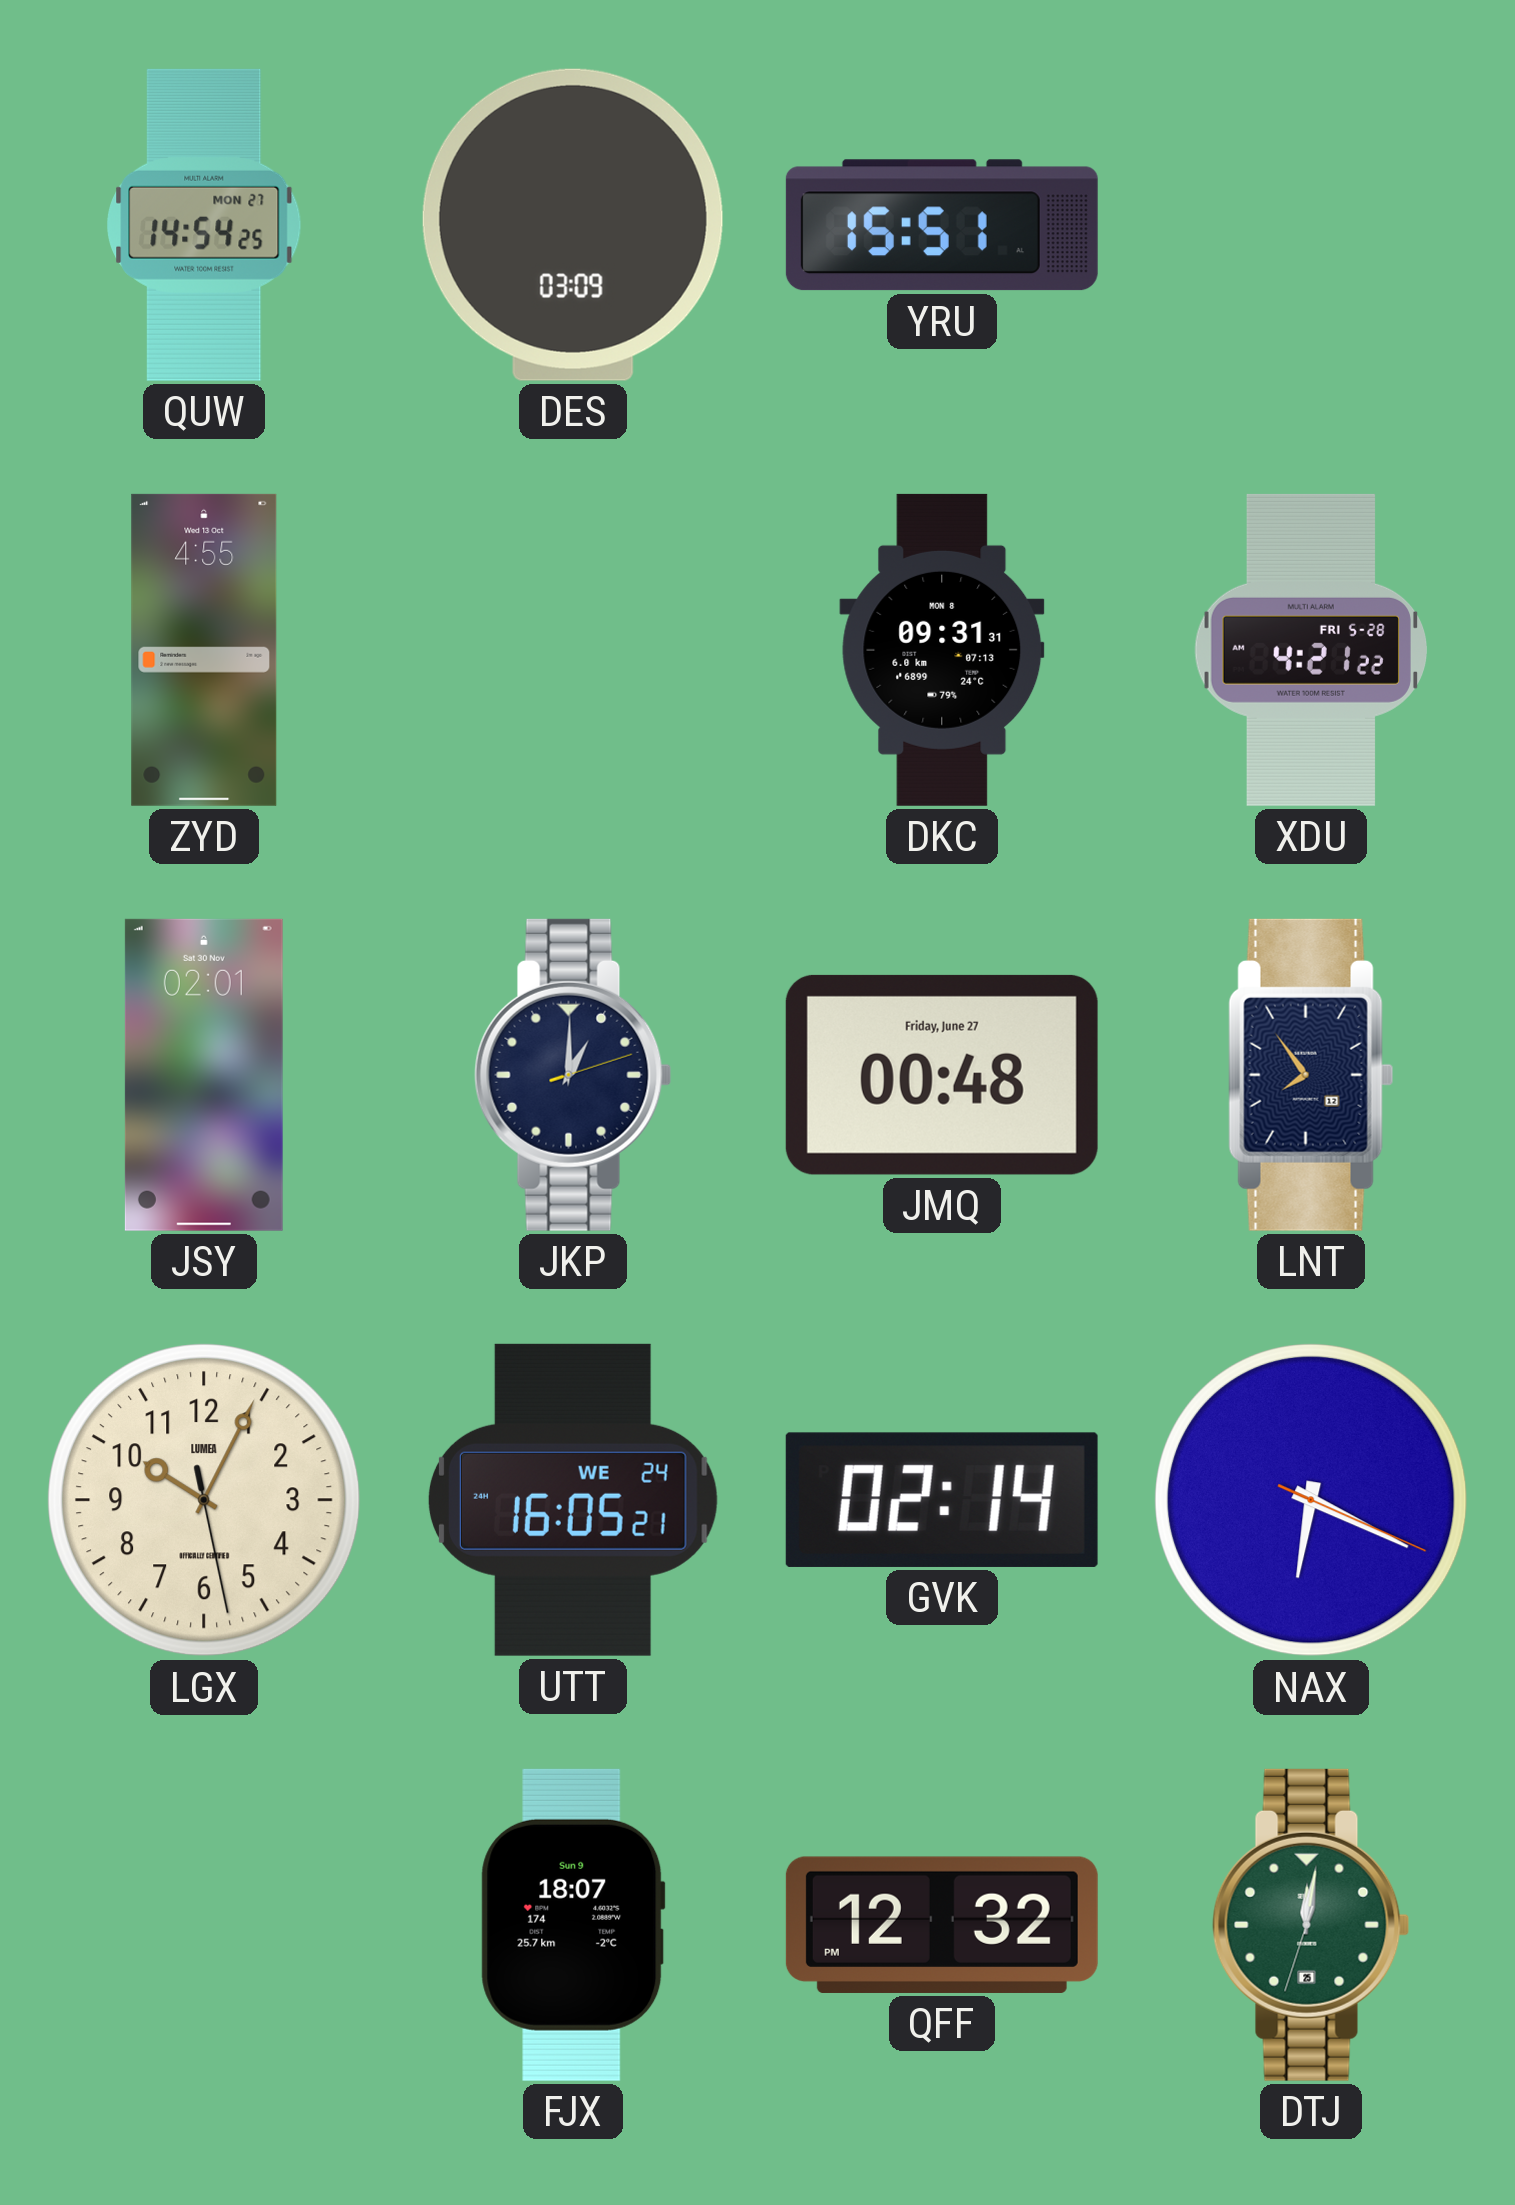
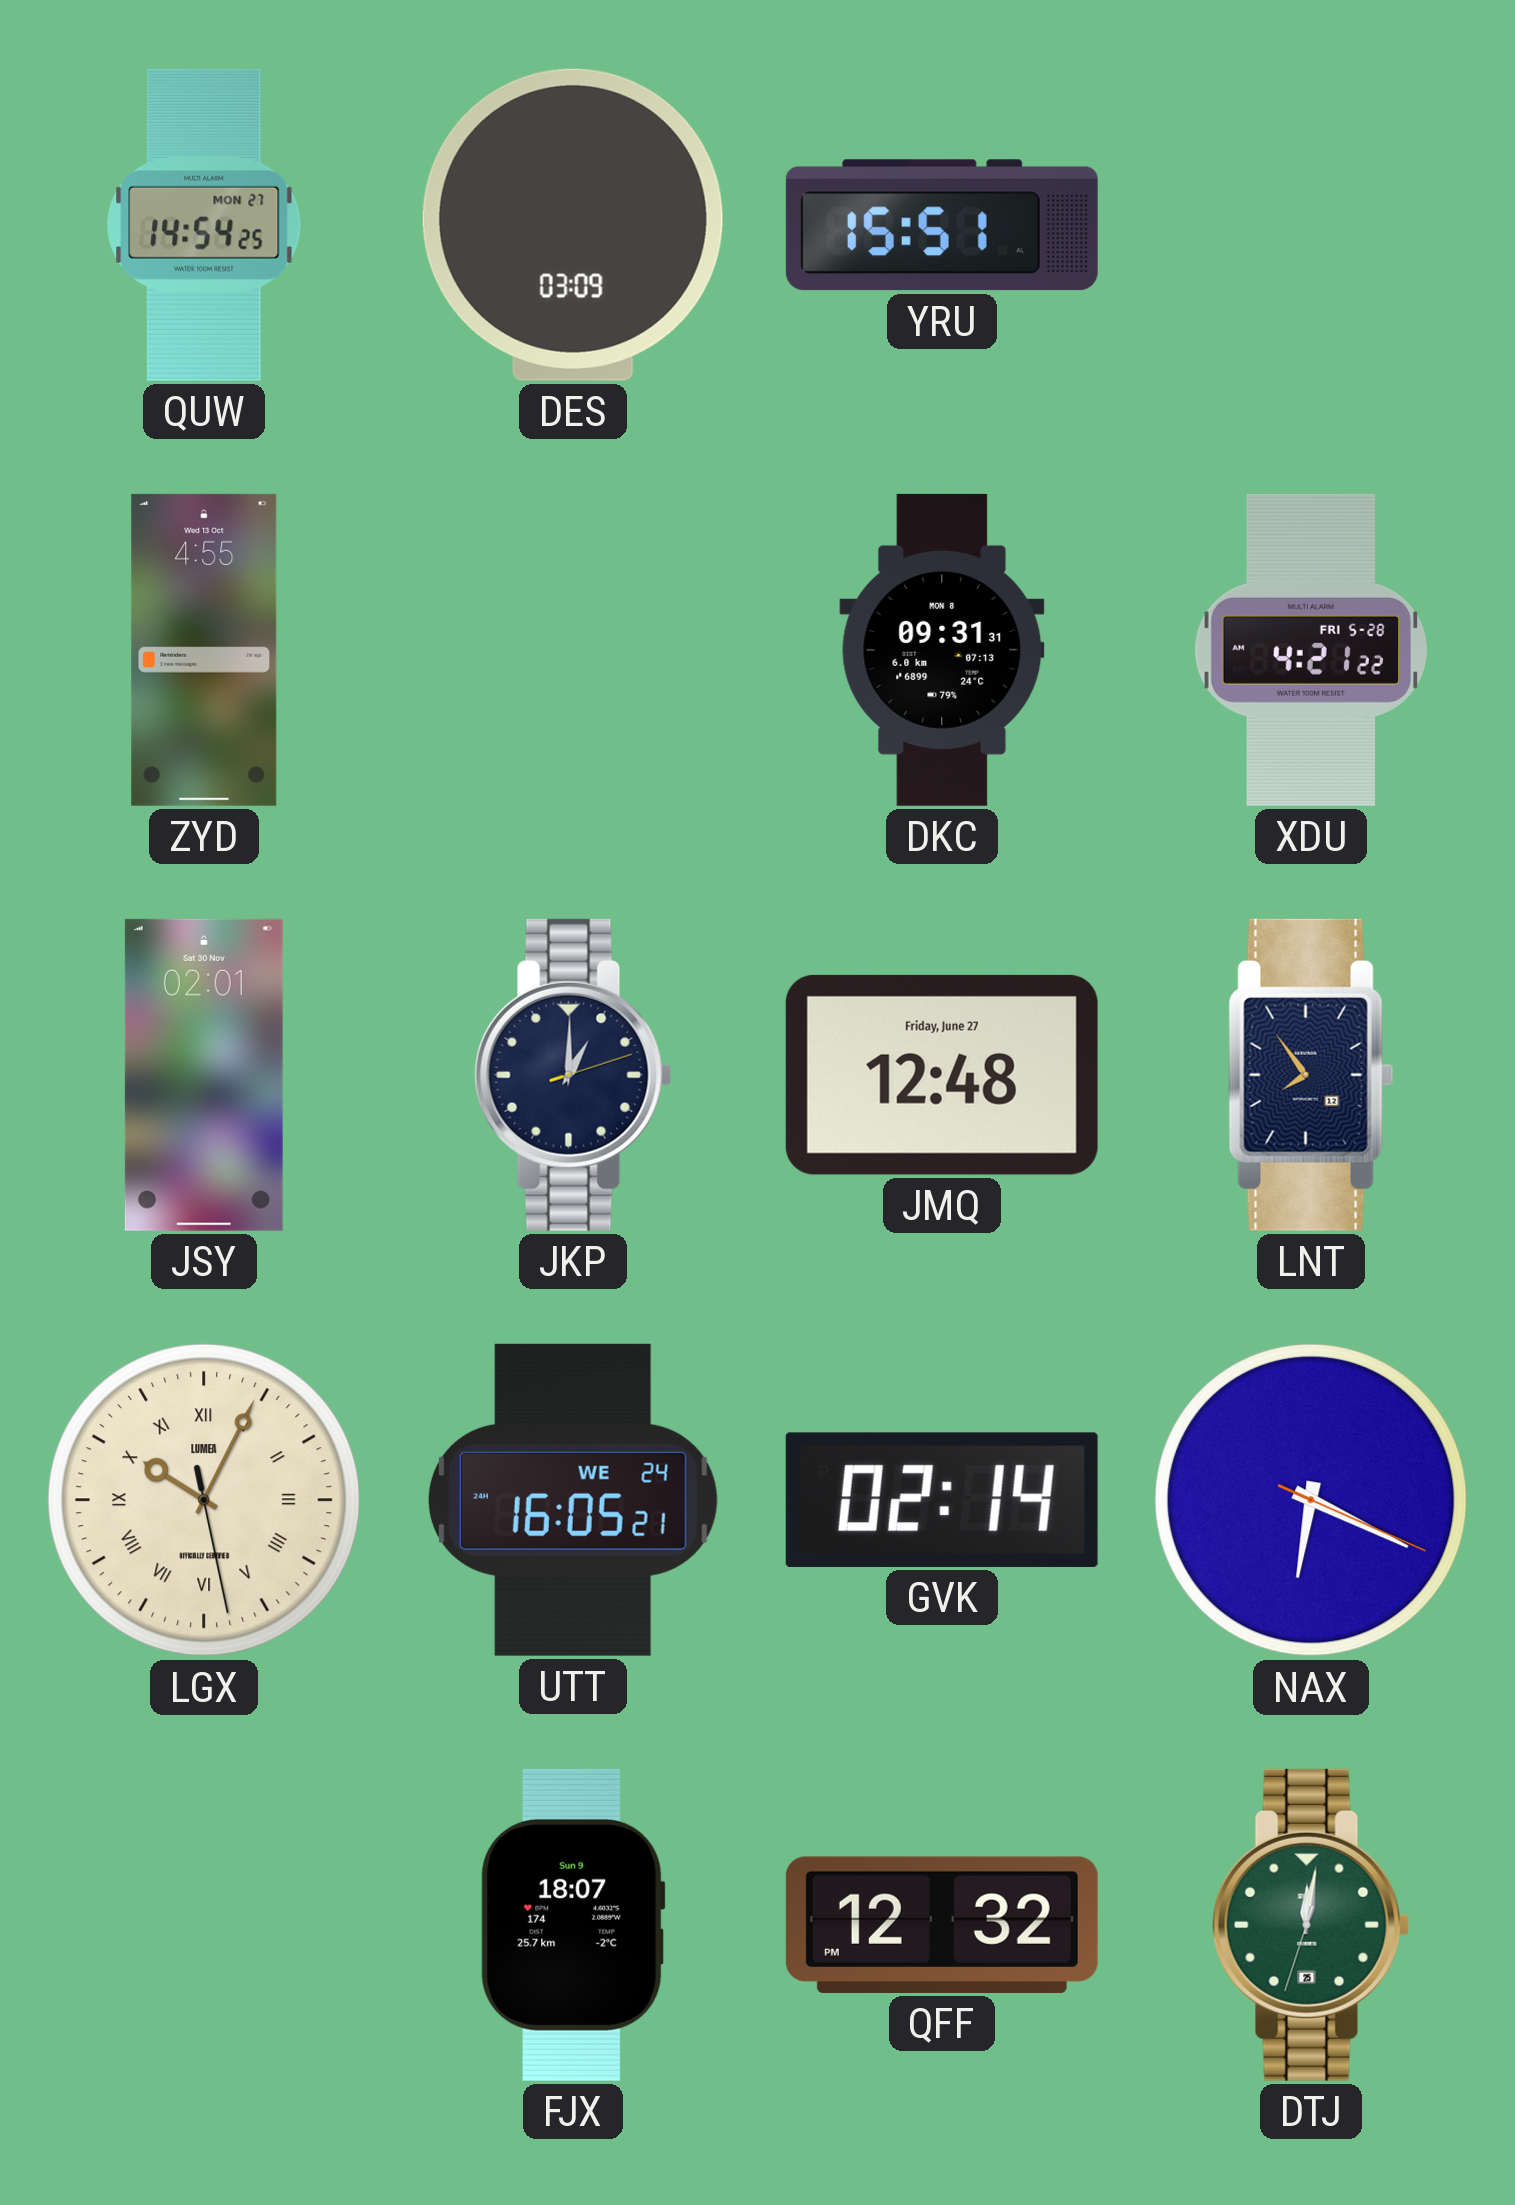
JMQ: 00:48 -> 12:48 (942, 1075)
LGX numerals: Arabic -> Roman (204, 1500)
